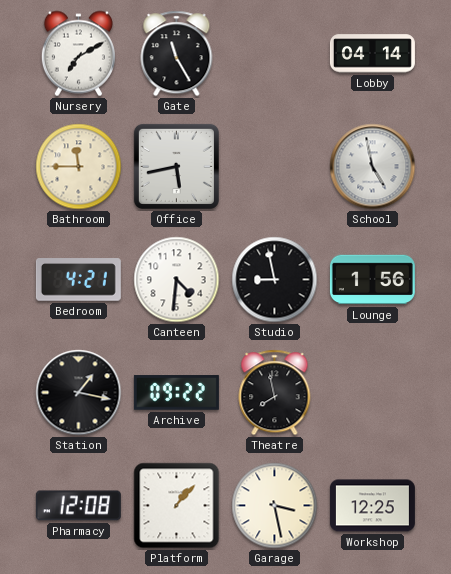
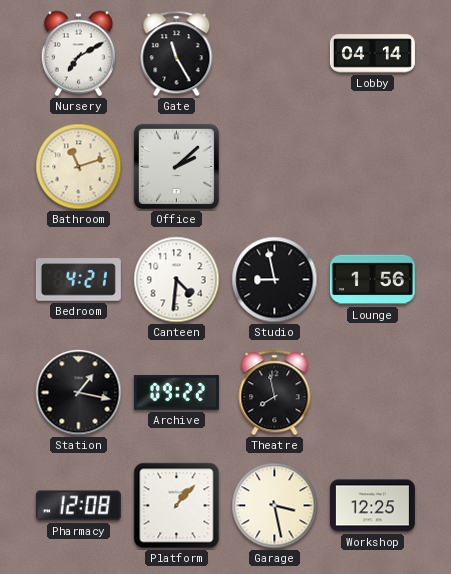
Bathroom: 11:45 -> 11:12 (79, 167)
Office: 5:43 -> 2:08 (176, 166)
School: 4:58 -> none (373, 167)
